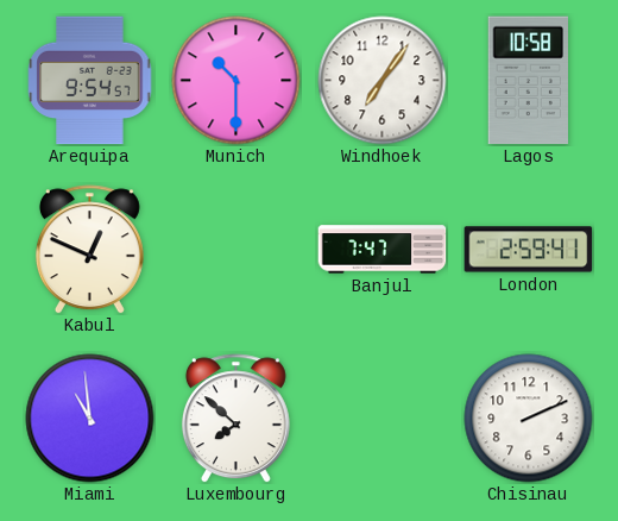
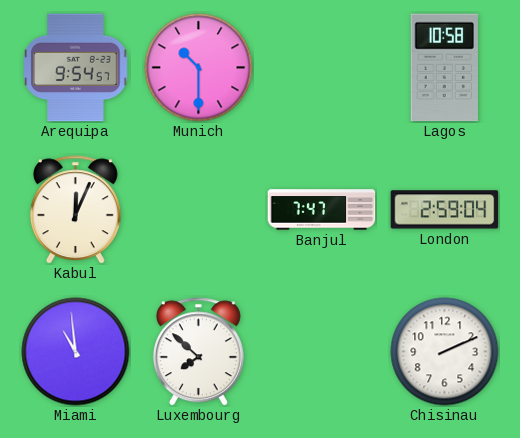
Windhoek: 7:06 -> none (383, 81)
Kabul: 12:49 -> 12:04 (75, 210)
London: 2:59:41 -> 2:59:04 (445, 210)
